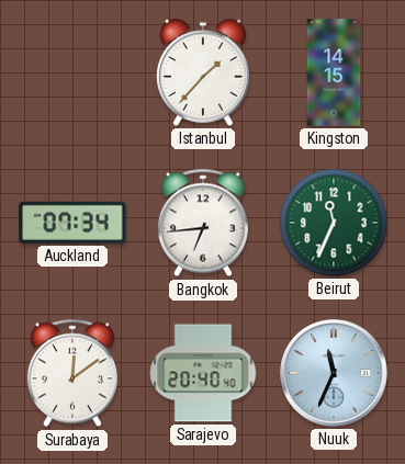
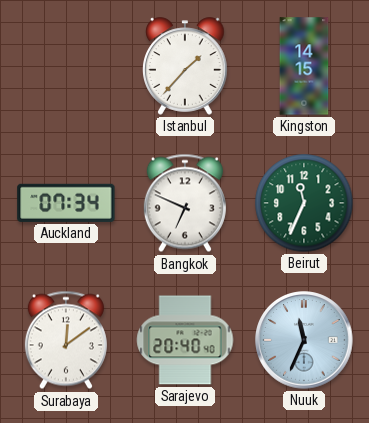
Bangkok: 6:44 -> 6:49 (185, 203)
